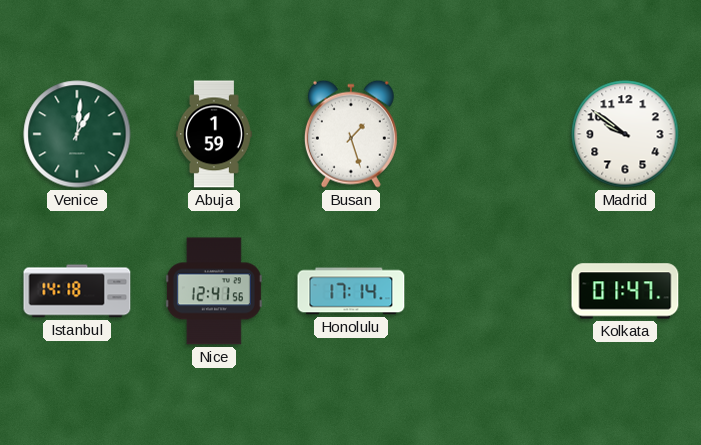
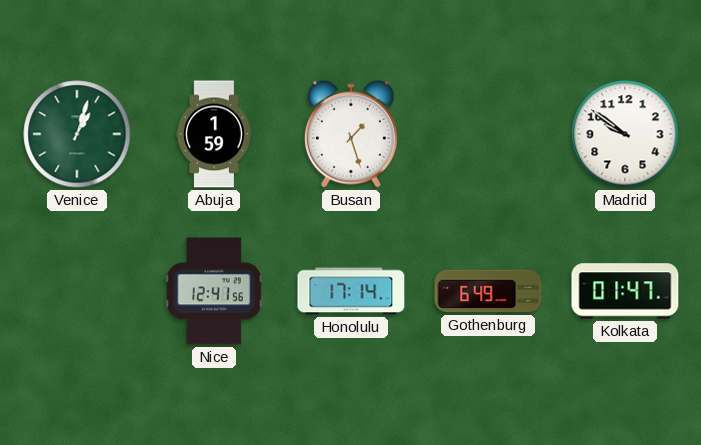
Venice: 1:01 -> 1:03 (77, 134)
Istanbul: 14:18 -> none (77, 291)
Gothenburg: none -> 6:49 (488, 291)
